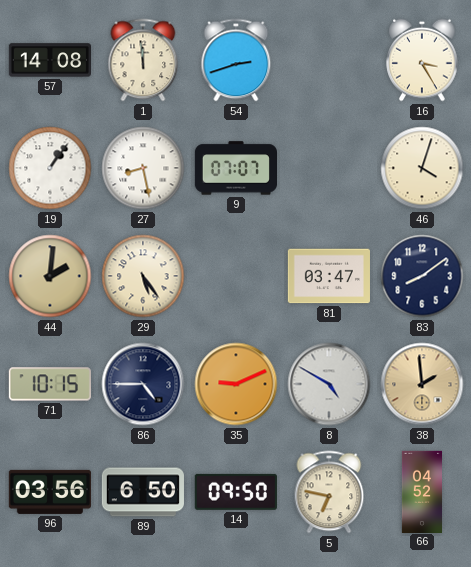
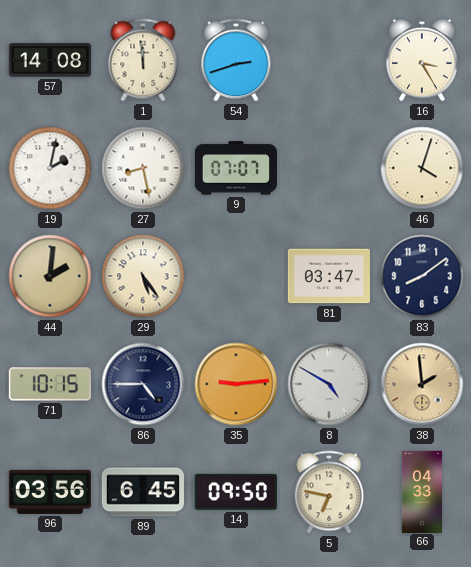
19: 1:06 -> 2:02 (50, 168)
35: 9:11 -> 9:14 (236, 384)
89: 6:50 -> 6:45 (142, 492)
66: 04:52 -> 04:33 (421, 491)
